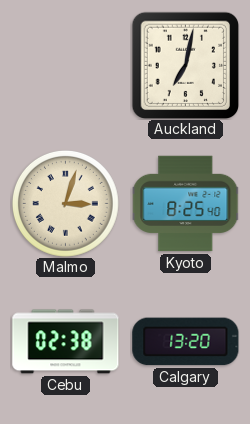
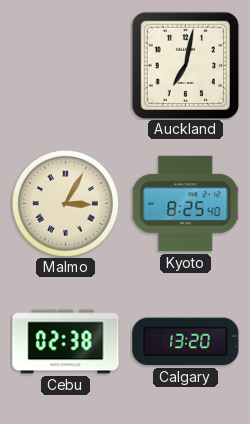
Malmo: 3:03 -> 3:05 (66, 204)
